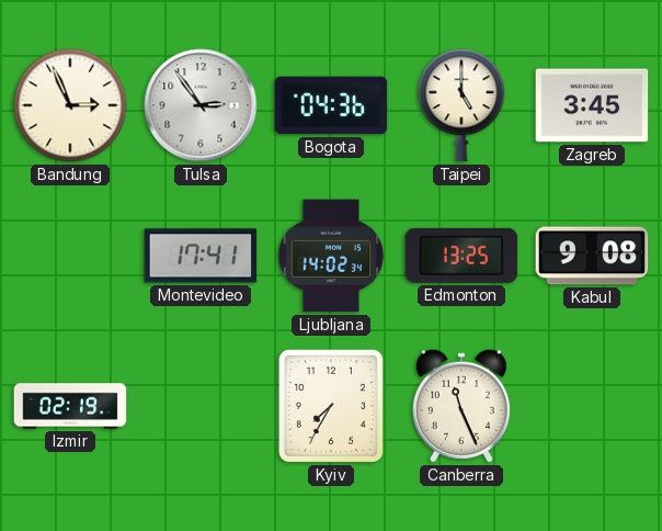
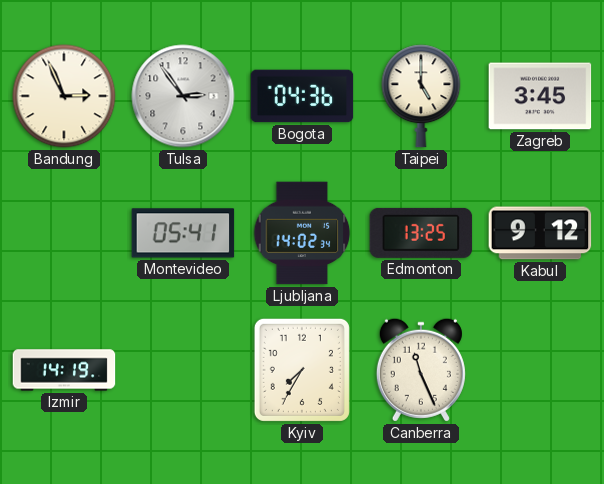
Montevideo: 17:41 -> 05:41 (183, 233)
Kabul: 9:08 -> 9:12 (540, 233)
Izmir: 02:19 -> 14:19 (64, 370)
